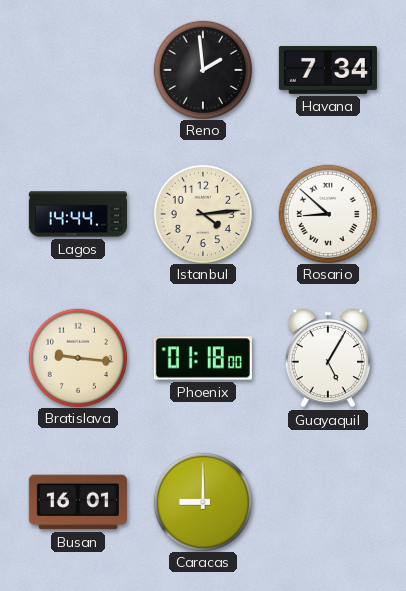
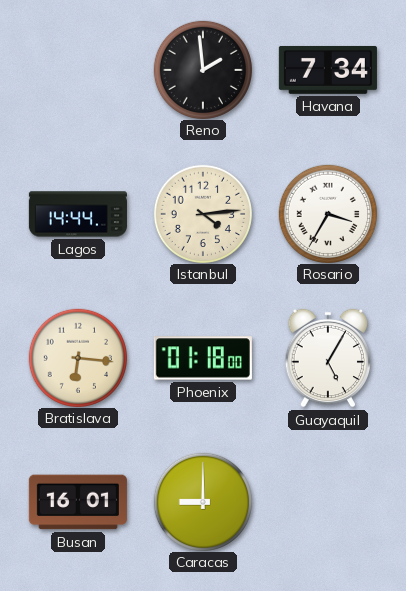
Rosario: 8:52 -> 3:35 (327, 213)
Bratislava: 9:16 -> 6:16 (77, 357)
